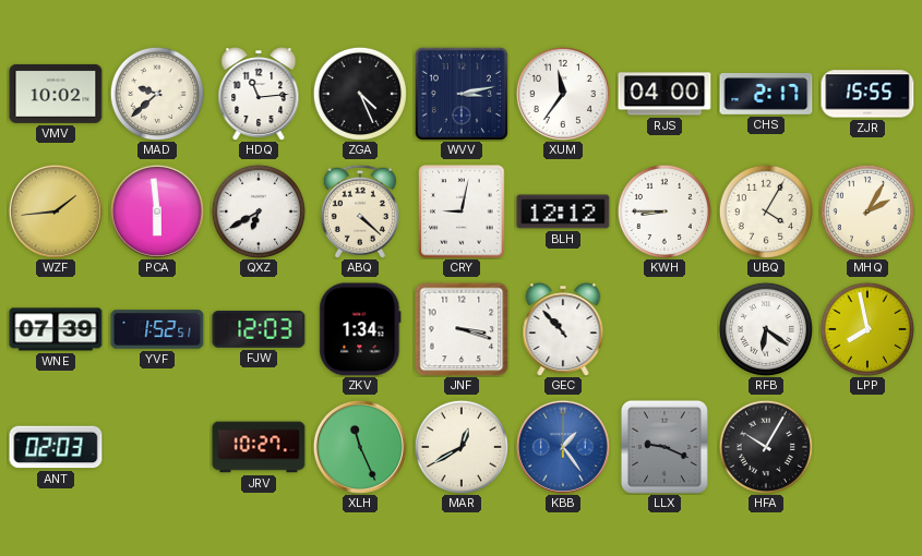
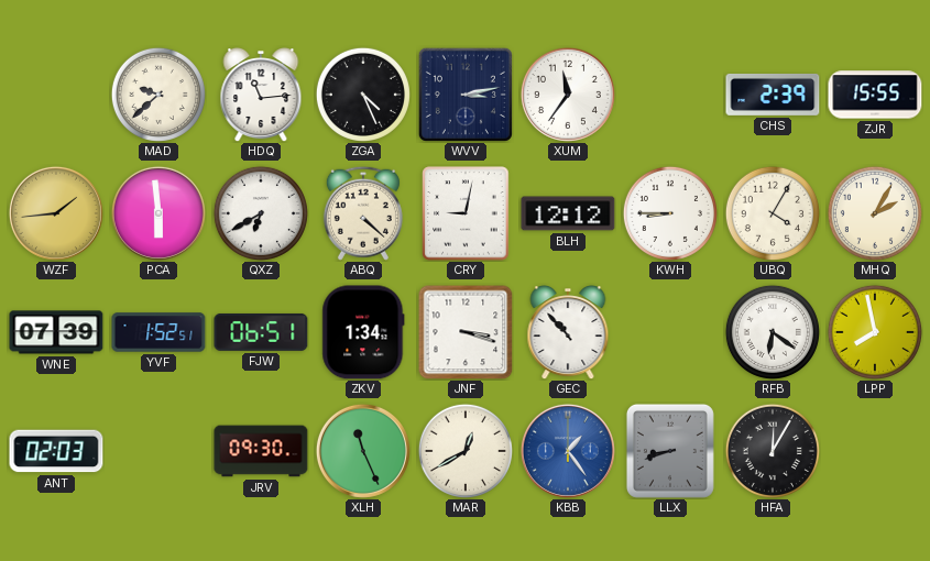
VMV: 10:02 -> none (56, 94)
RJS: 04:00 -> none (664, 94)
CHS: 2:17 -> 2:39 (773, 95)
FJW: 12:03 -> 06:51 (261, 332)
JRV: 10:27 -> 09:30 (261, 451)
LLX: 9:19 -> 8:42 (670, 451)
HFA: 10:05 -> 12:05 (773, 451)
